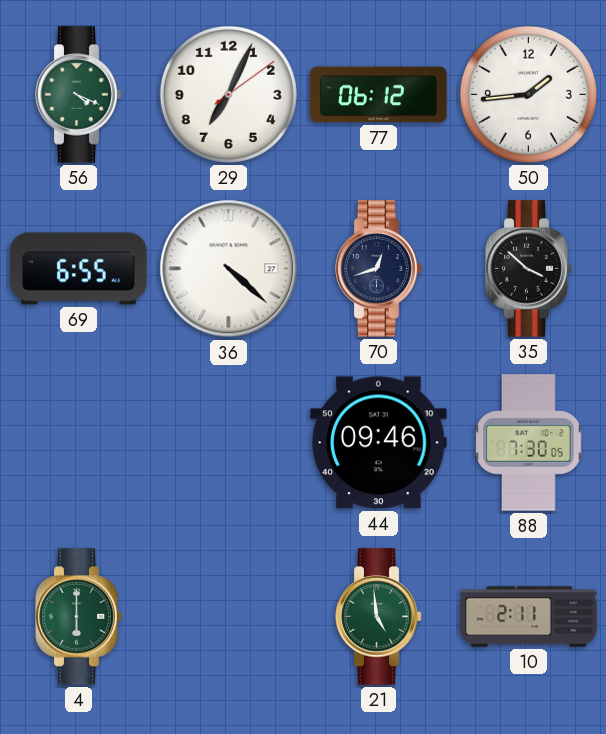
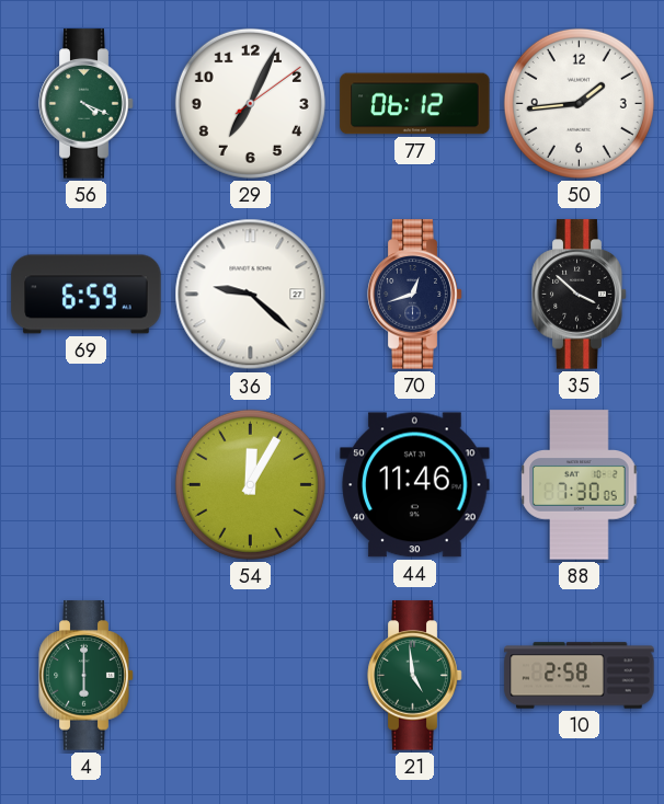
69: 6:55 -> 6:59 (87, 295)
36: 4:22 -> 9:22 (251, 295)
54: none -> 12:05 (250, 484)
44: 09:46 -> 11:46 (415, 485)
10: 2:11 -> 2:58 (580, 676)
